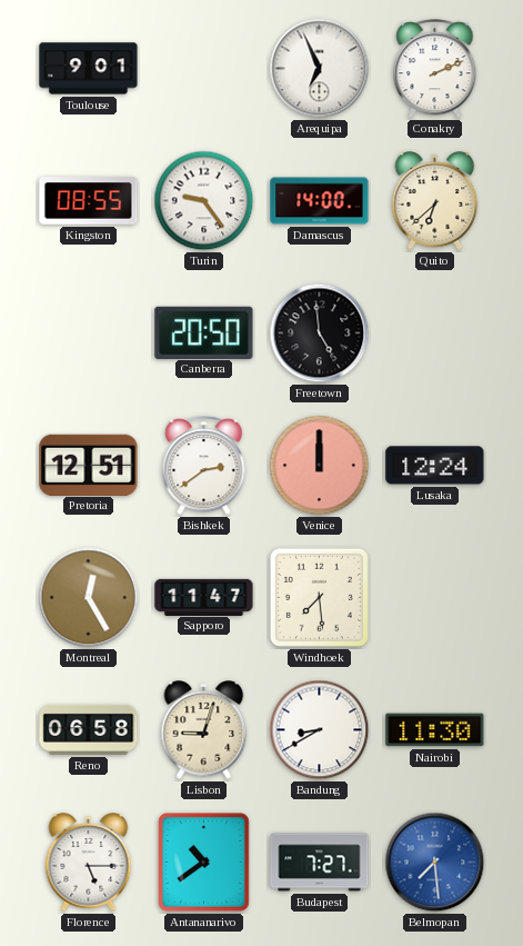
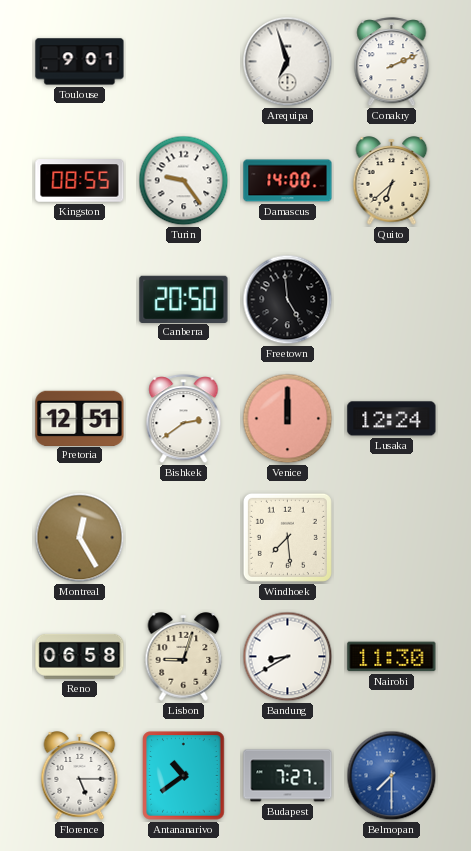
Arequipa: 6:56 -> 6:57 (288, 62)
Sapporo: 11:47 -> none (204, 597)
Belmopan: 7:29 -> 7:30 (392, 776)
